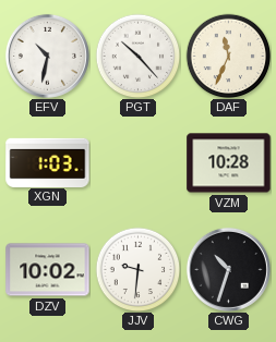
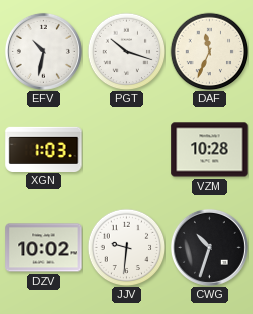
PGT: 10:23 -> 10:18 (126, 51)
